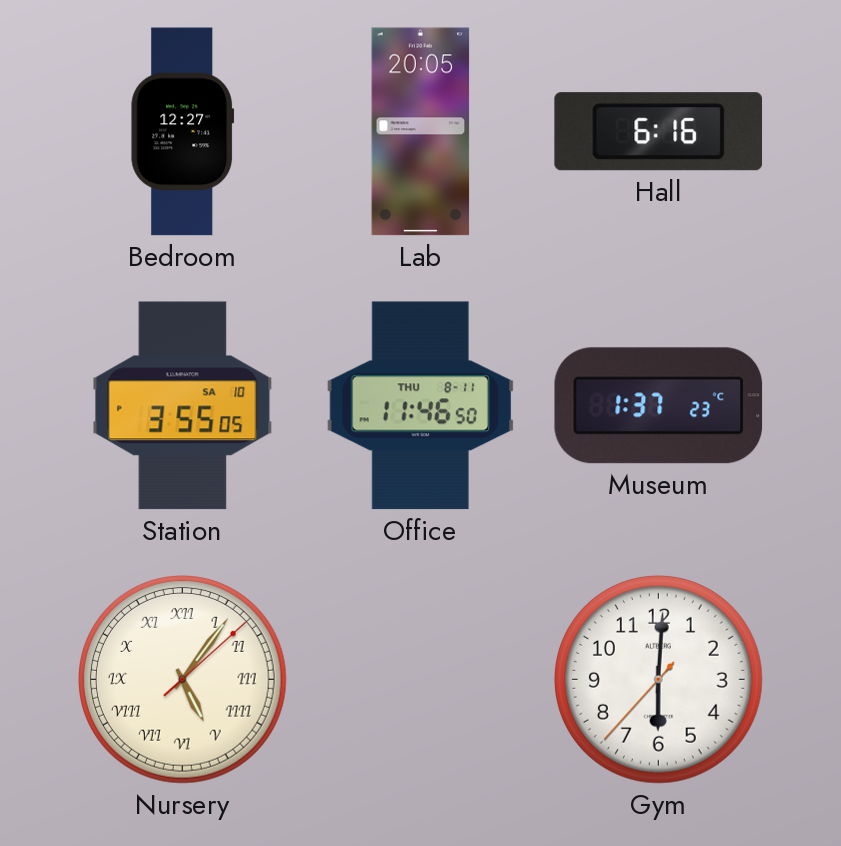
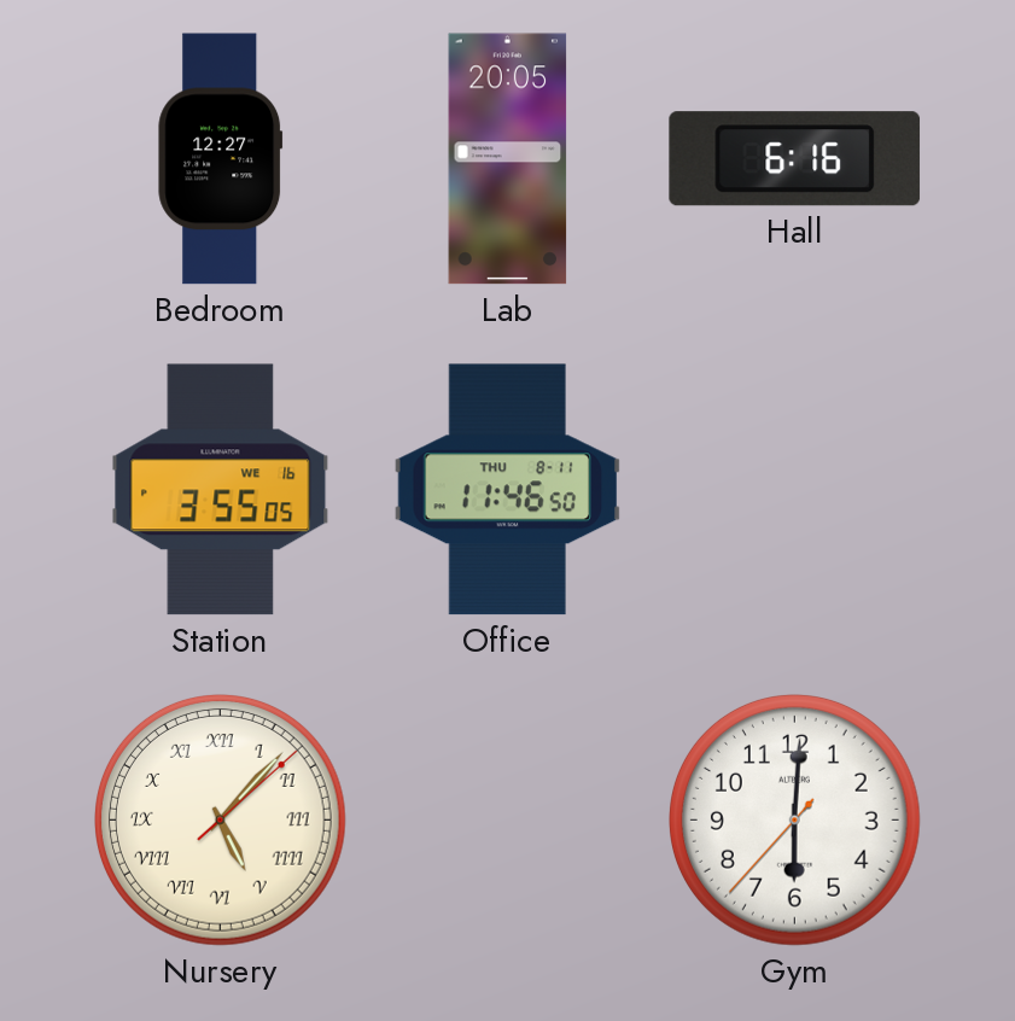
Station date: SA 10 -> WE 16 (221, 490)
Museum: 1:37 -> none (659, 406)
Nursery: 5:06 -> 5:07 (221, 821)
